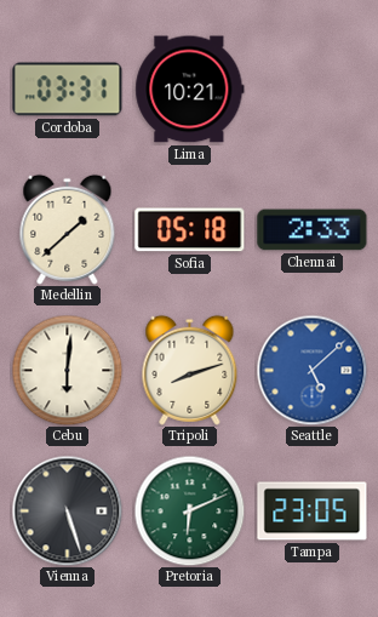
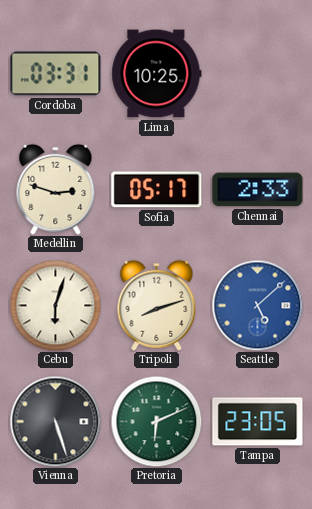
Lima: 10:21 -> 10:25 (157, 74)
Medellin: 1:38 -> 2:48 (56, 189)
Sofia: 05:18 -> 05:17 (157, 190)
Cebu: 6:01 -> 6:03 (55, 305)
